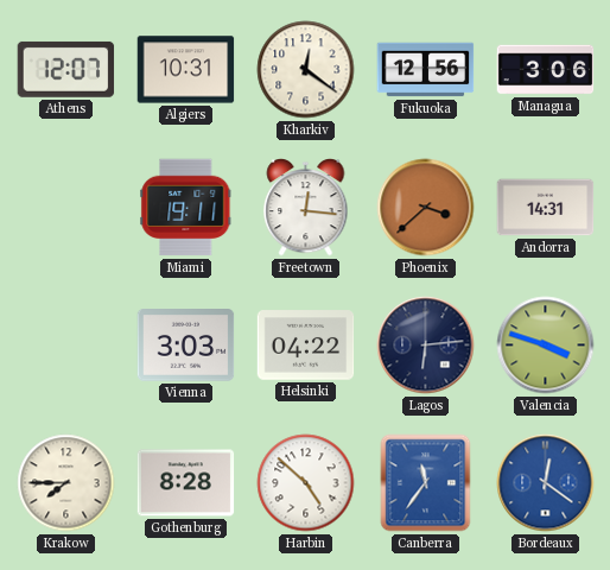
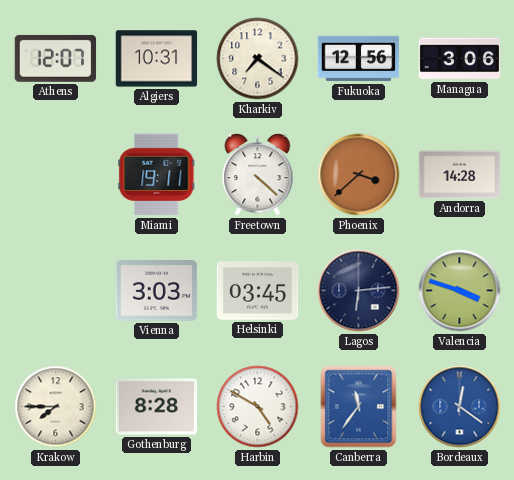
Kharkiv: 12:21 -> 7:21 (258, 59)
Freetown: 12:16 -> 4:22 (258, 175)
Andorra: 14:31 -> 14:28 (460, 175)
Helsinki: 04:22 -> 03:45 (258, 291)
Harbin: 4:52 -> 4:50 (258, 407)
